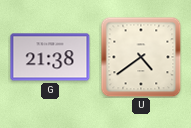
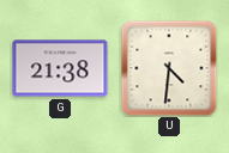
U: 4:39 -> 4:31 (169, 68)
